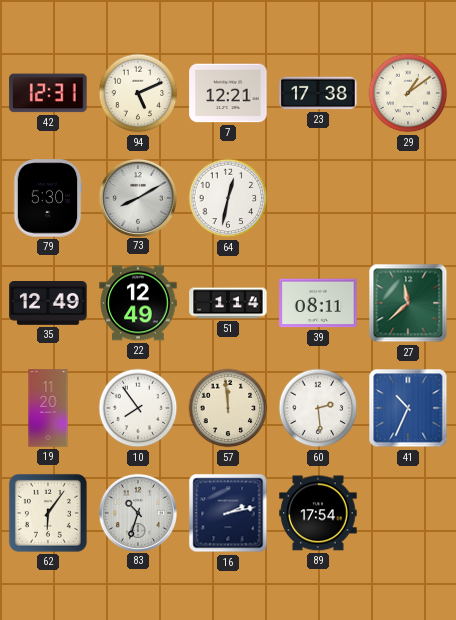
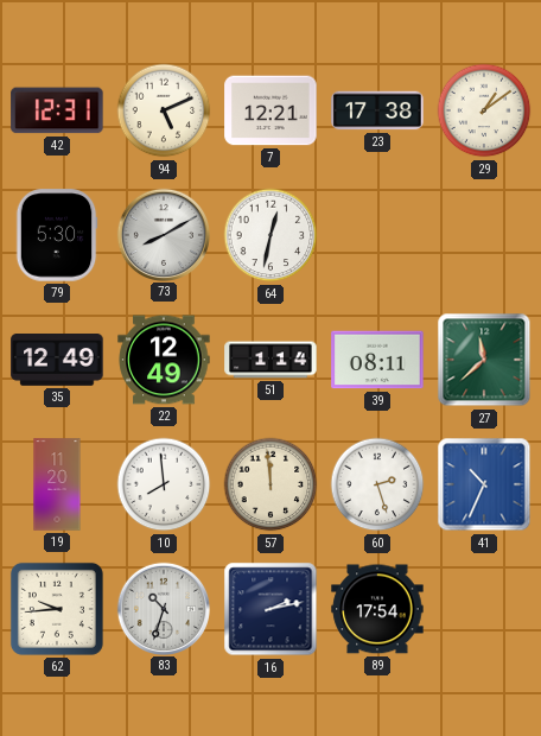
10: 7:54 -> 7:59 (164, 484)
60: 2:29 -> 2:27 (377, 484)
62: 6:06 -> 9:44 (57, 609)
